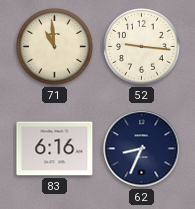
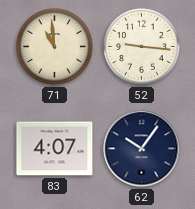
83: 6:16 -> 4:07 (55, 149)
62: 8:34 -> 10:06 (142, 149)
